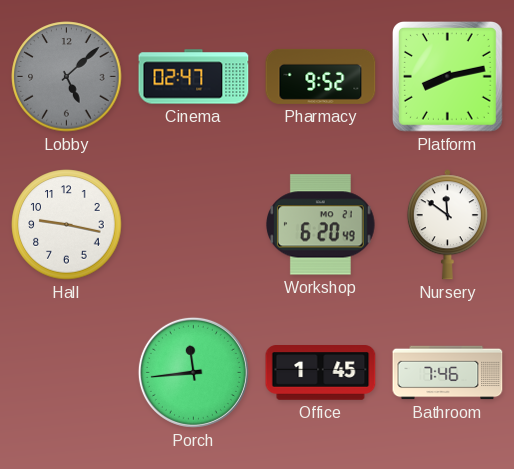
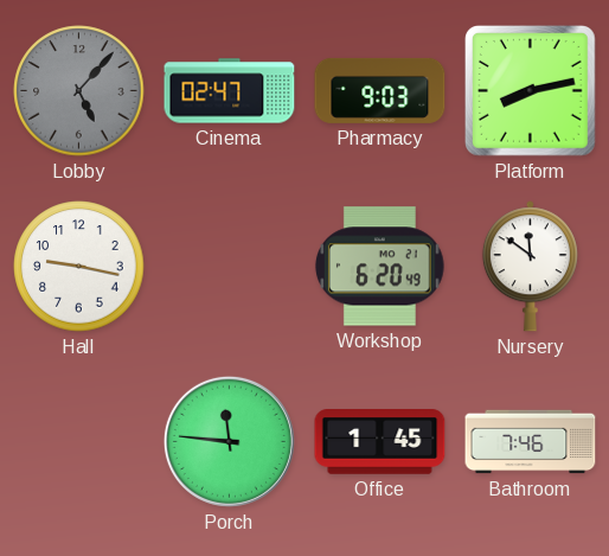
Lobby: 5:08 -> 5:07 (79, 91)
Pharmacy: 9:52 -> 9:03 (380, 90)
Porch: 11:44 -> 11:46 (229, 441)
